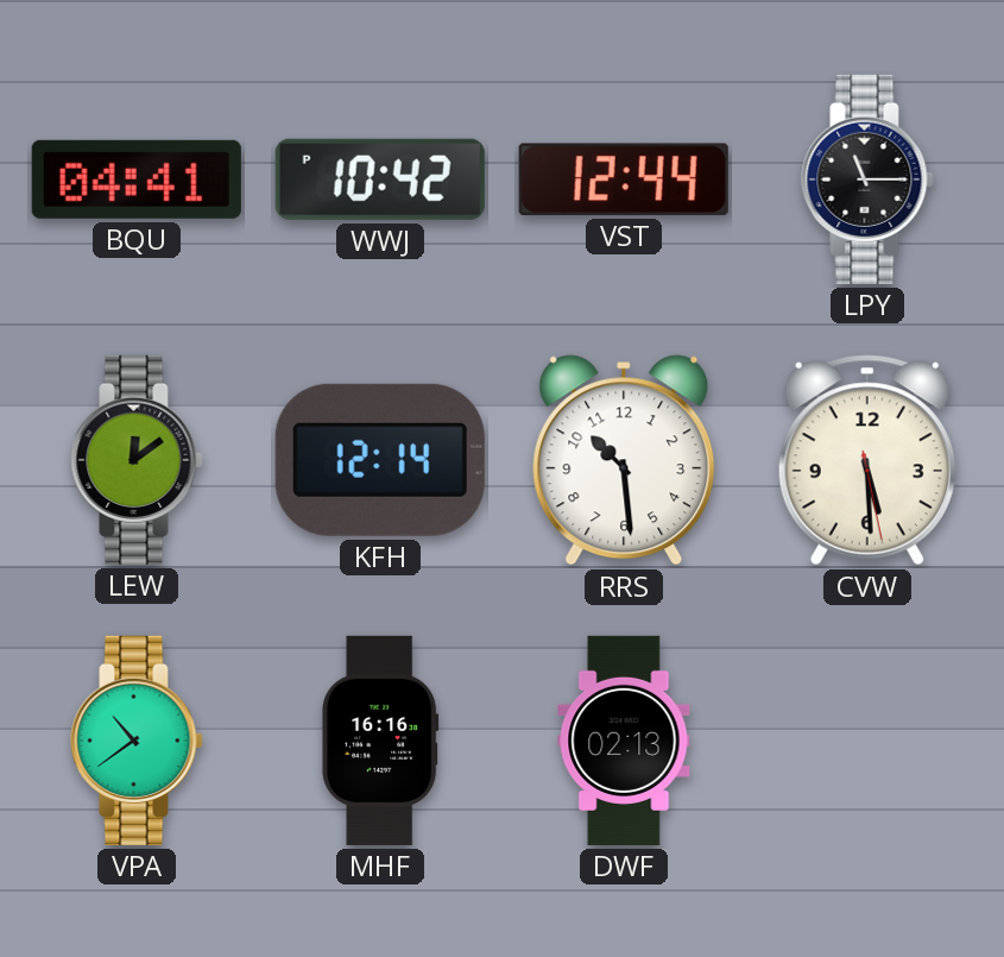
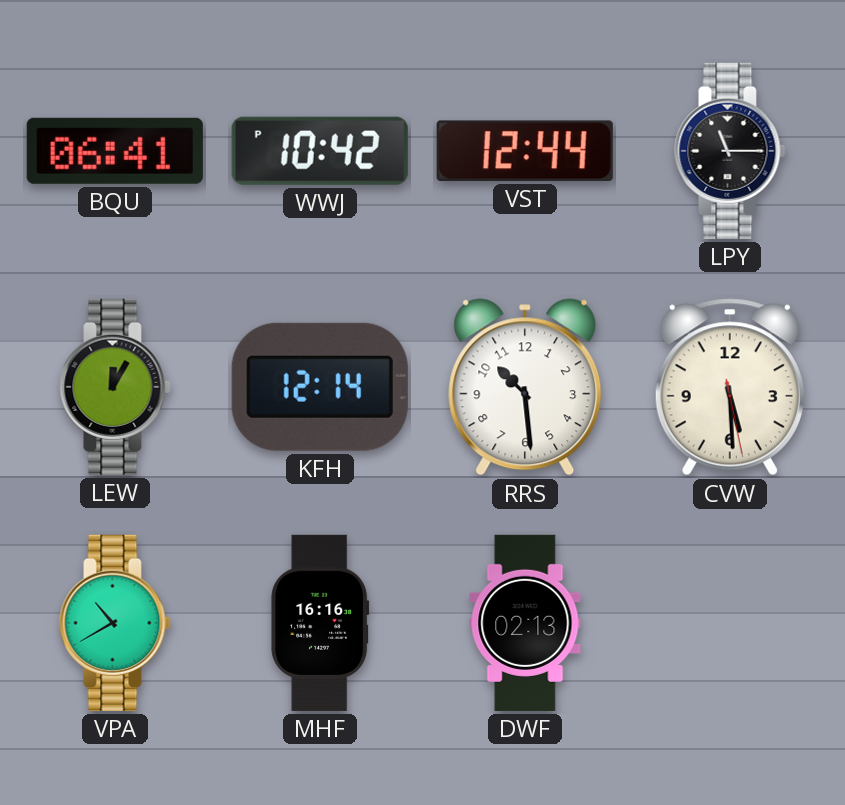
BQU: 04:41 -> 06:41 (115, 151)
LEW: 12:09 -> 12:05 (115, 387)
VPA: 10:39 -> 10:40 (115, 623)
